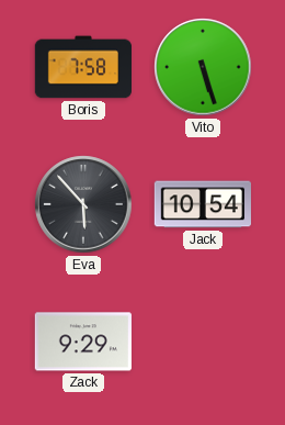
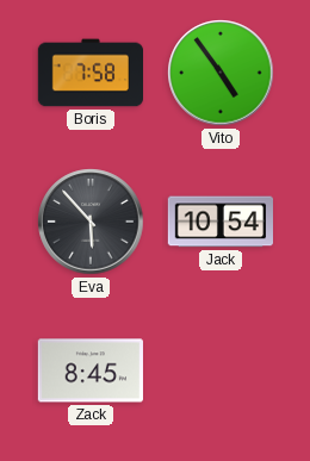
Vito: 5:27 -> 4:54 (221, 73)
Zack: 9:29 -> 8:45 (91, 370)
